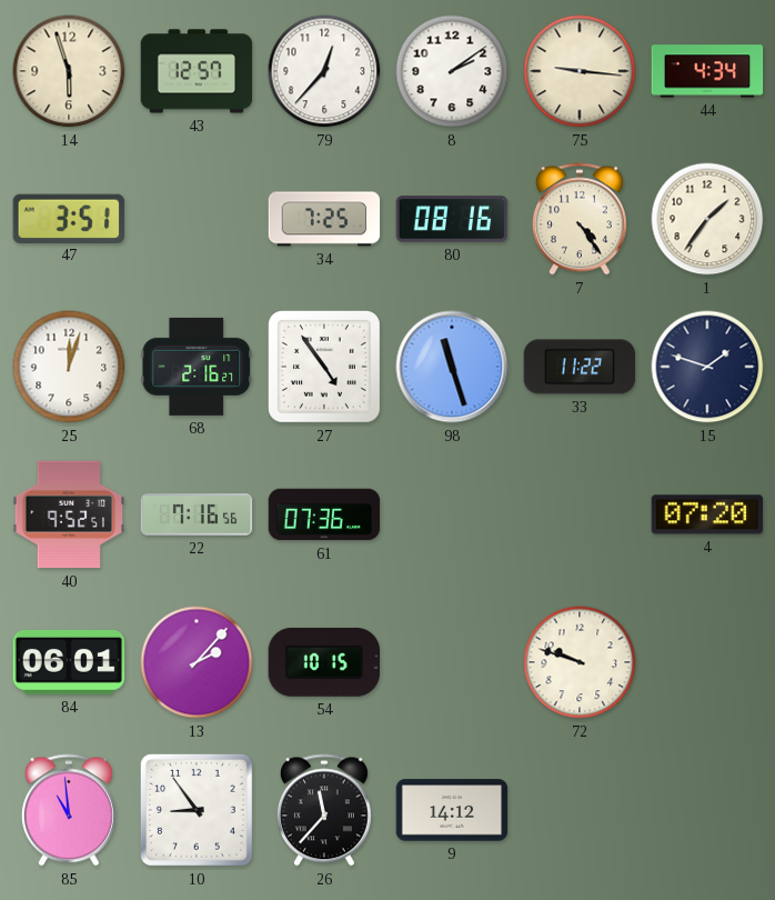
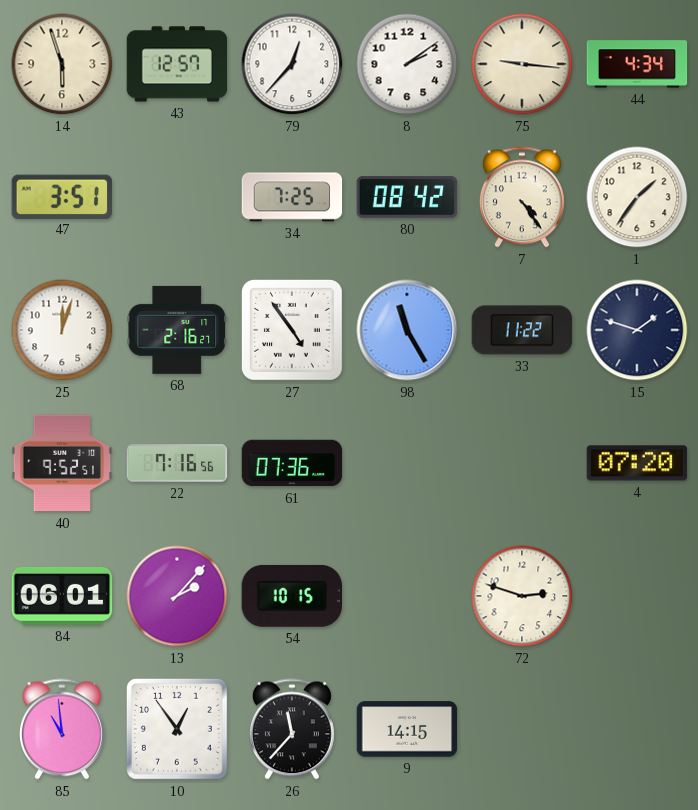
80: 08:16 -> 08:42 (407, 197)
98: 11:27 -> 11:25 (407, 330)
72: 9:48 -> 2:48 (522, 596)
10: 8:54 -> 12:54 (177, 729)
9: 14:12 -> 14:15 (407, 729)
